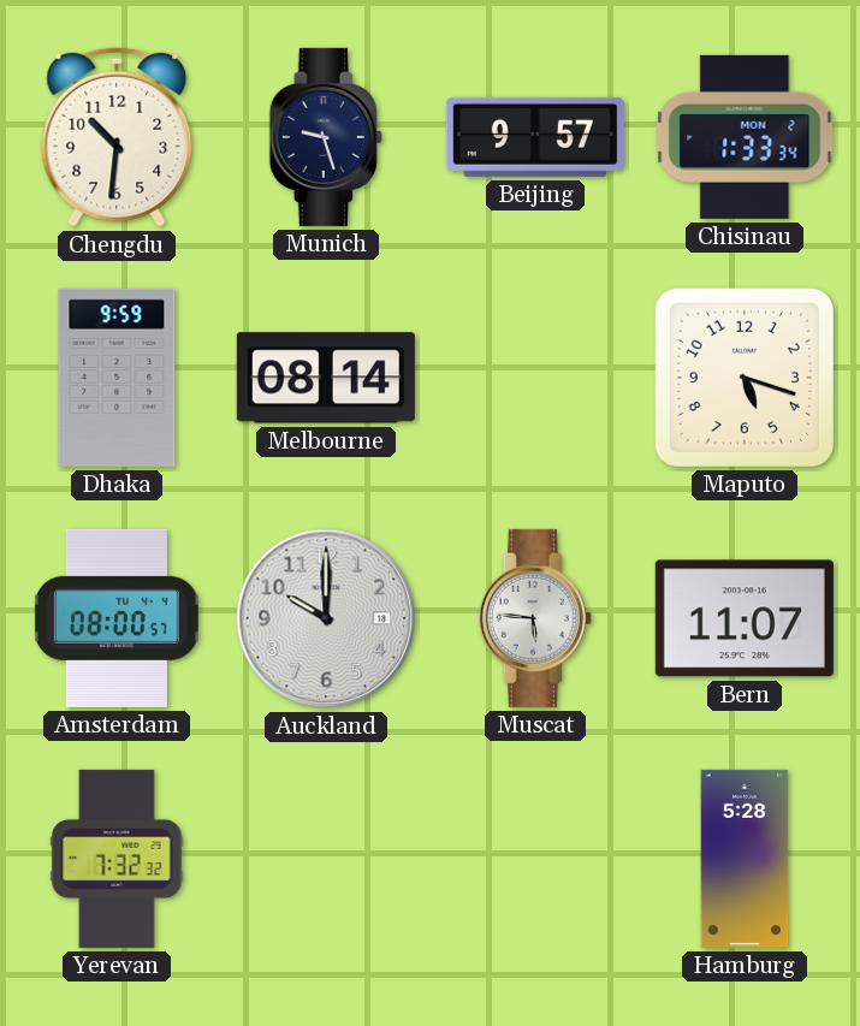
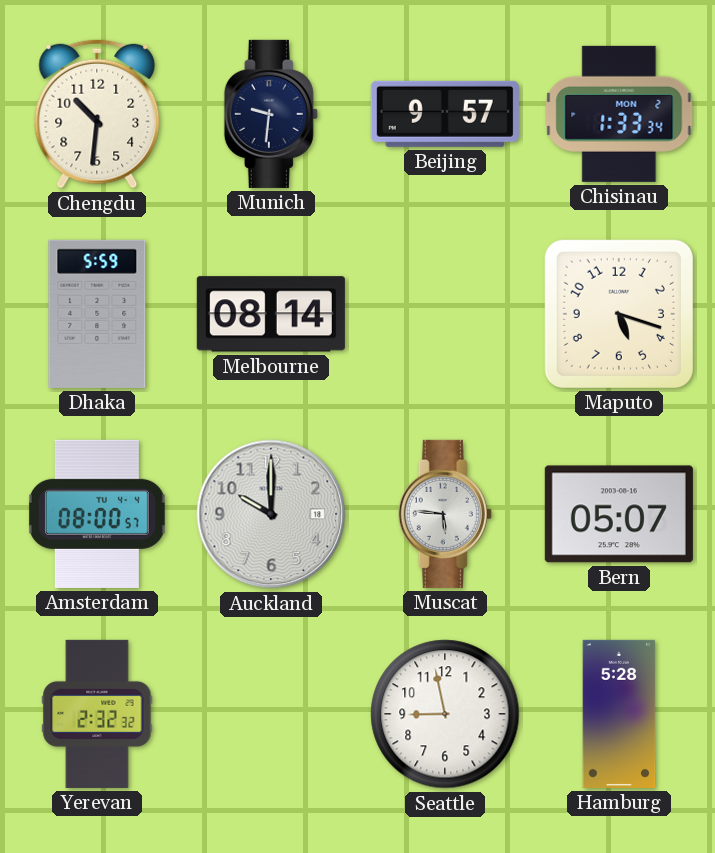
Munich: 9:27 -> 9:31 (271, 114)
Dhaka: 9:59 -> 5:59 (97, 314)
Bern: 11:07 -> 05:07 (619, 514)
Yerevan: 7:32 -> 2:32 (97, 714)
Seattle: none -> 8:58 (445, 714)
